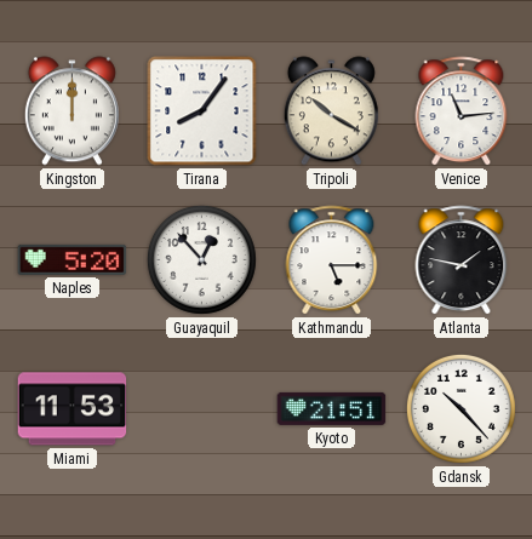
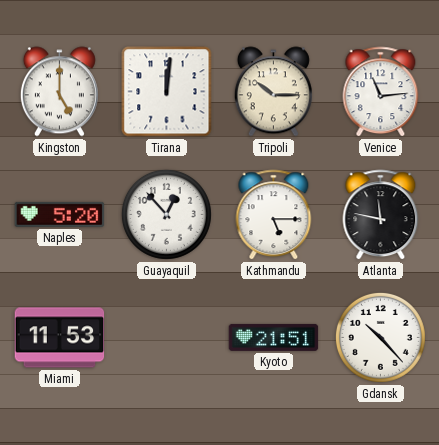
Kingston: 12:00 -> 5:00 (59, 92)
Tirana: 8:06 -> 12:01 (167, 92)
Tripoli: 10:20 -> 10:15 (273, 92)
Atlanta: 1:47 -> 11:47 (381, 215)
